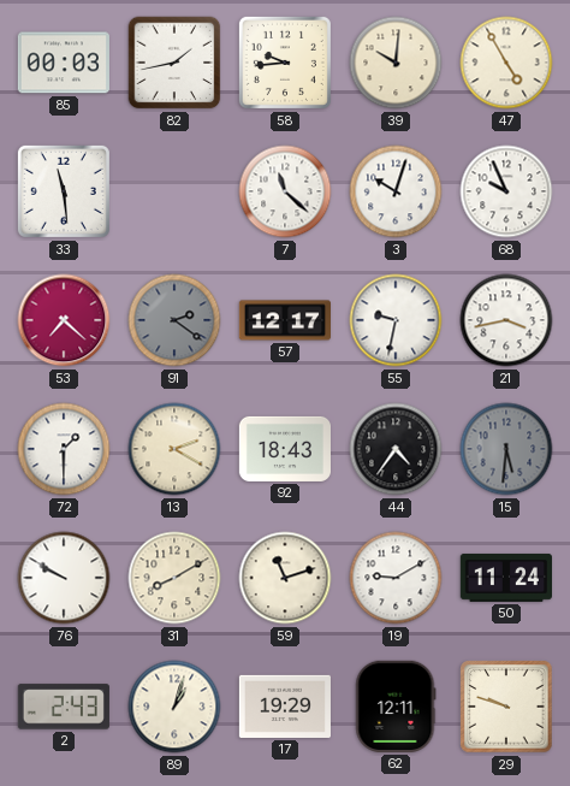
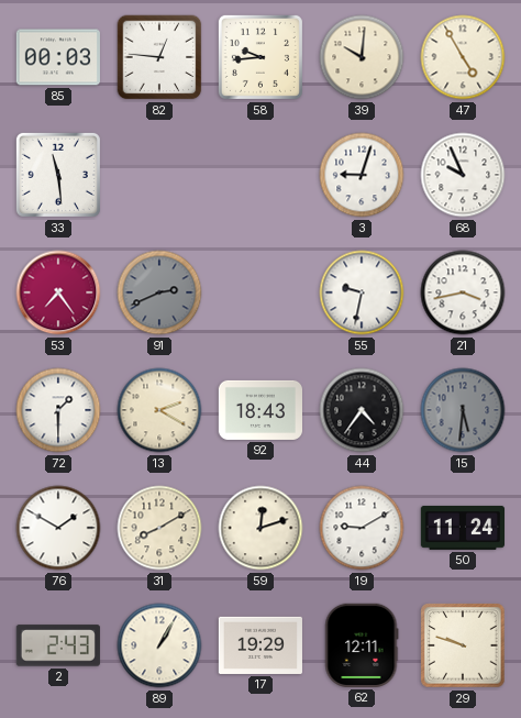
82: 1:43 -> 12:46 (159, 57)
7: 11:22 -> none (285, 191)
3: 10:03 -> 9:03 (362, 175)
53: 7:22 -> 7:24 (58, 292)
91: 2:21 -> 2:41 (159, 292)
57: 12:17 -> none (284, 320)
76: 9:50 -> 1:50 (58, 528)
59: 11:12 -> 12:12 (260, 528)
89: 1:03 -> 1:05 (159, 645)
